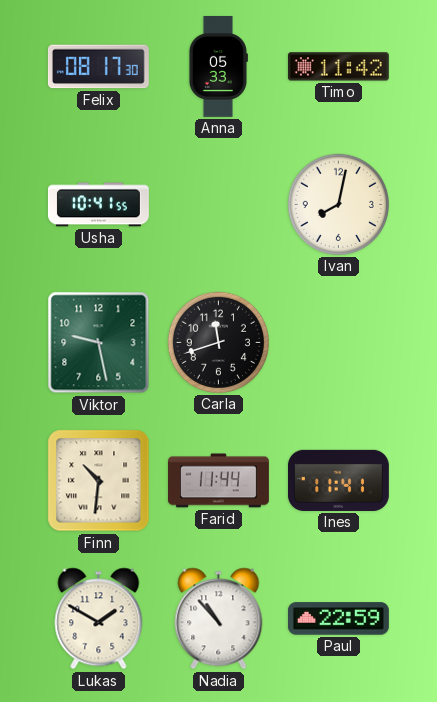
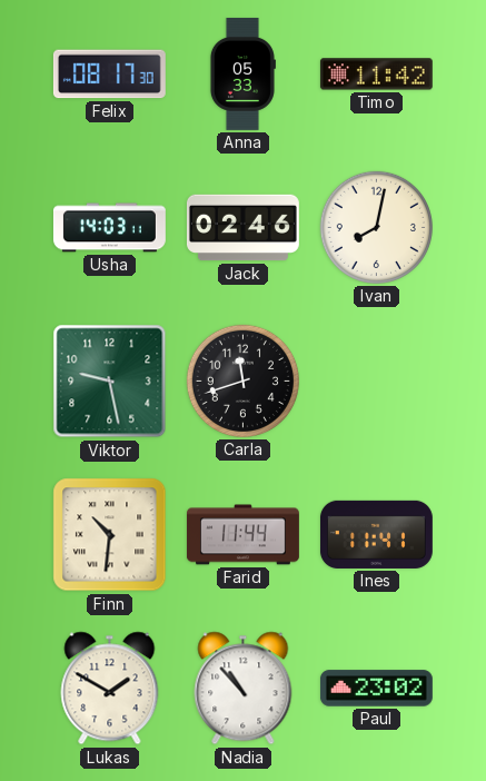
Usha: 10:41 -> 14:03 (109, 228)
Jack: none -> 02:46 (242, 228)
Paul: 22:59 -> 23:02 (376, 689)
